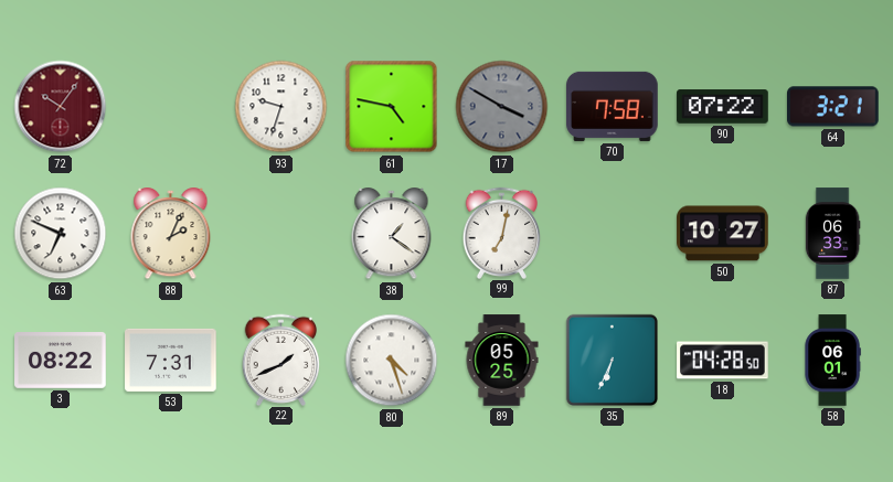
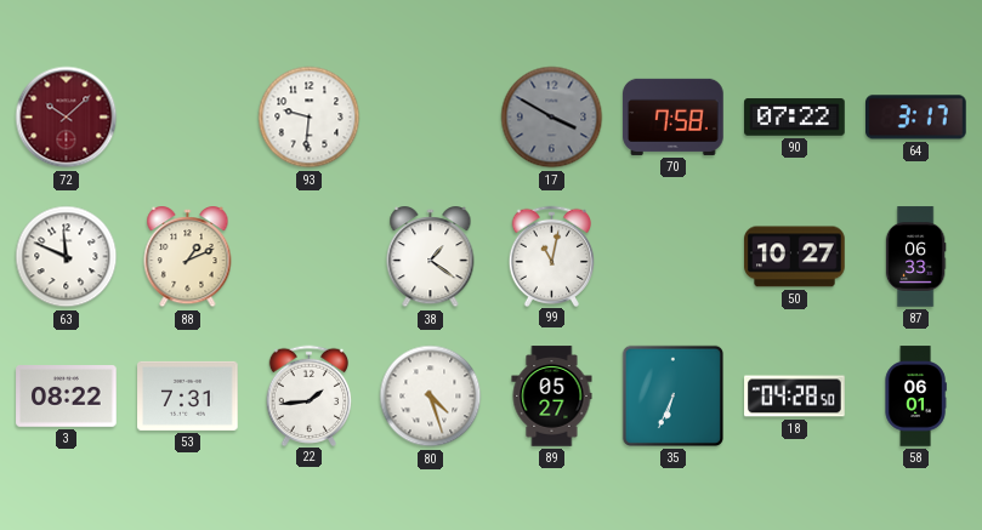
72: 10:06 -> 10:08 (67, 118)
93: 9:33 -> 9:31 (310, 118)
61: 4:47 -> none (392, 107)
64: 3:21 -> 3:17 (916, 118)
63: 6:49 -> 11:49 (67, 257)
88: 2:04 -> 1:11 (188, 258)
99: 7:02 -> 11:02 (552, 256)
22: 1:41 -> 1:44 (310, 395)
89: 05:25 -> 05:27 (552, 397)
